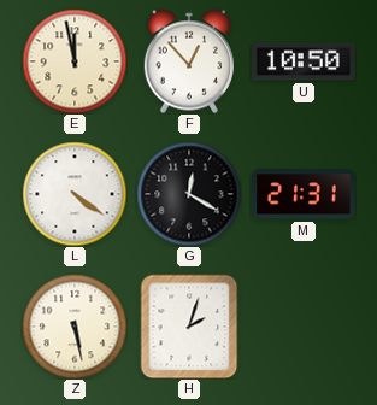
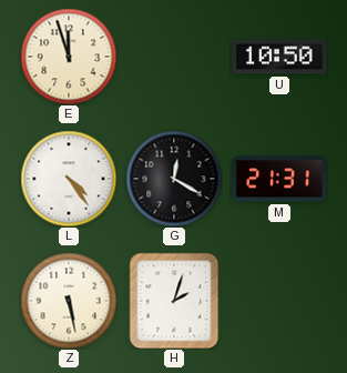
E: 11:58 -> 11:57 (69, 57)
F: 12:53 -> none (189, 61)
L: 4:21 -> 4:24 (69, 179)
